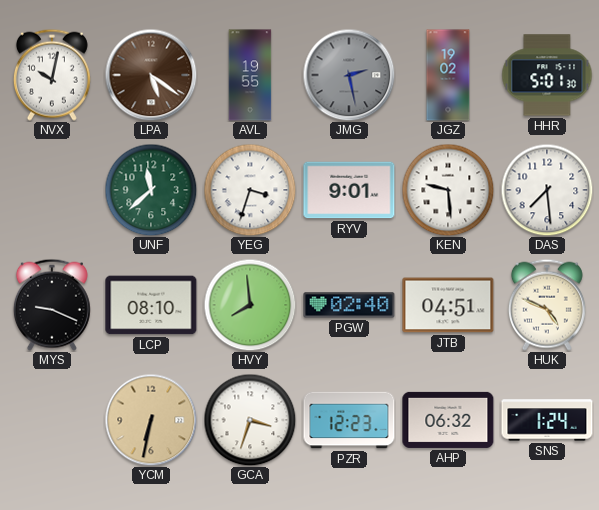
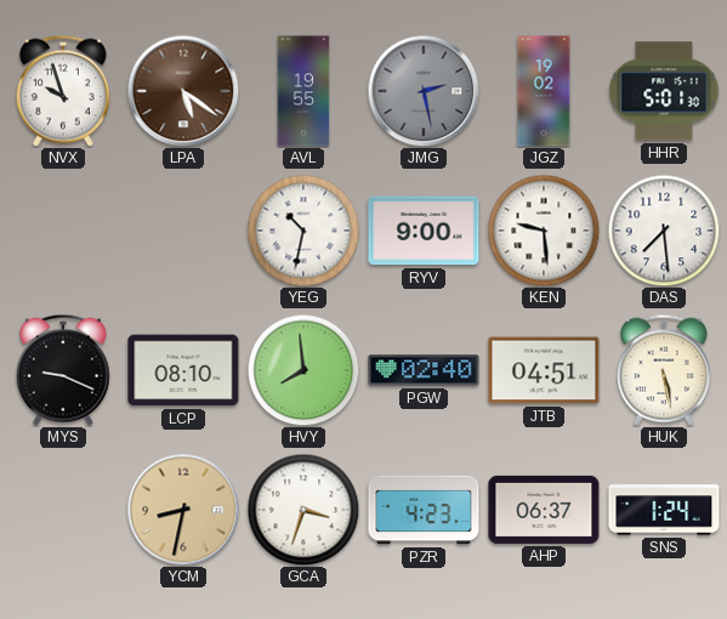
NVX: 10:02 -> 9:57 (63, 91)
UNF: 11:38 -> none (151, 190)
YEG: 3:33 -> 10:32 (303, 231)
RYV: 9:01 -> 9:00 (424, 231)
HUK: 4:49 -> 5:28 (664, 370)
YCM: 6:32 -> 8:32 (183, 510)
PZR: 12:23 -> 4:23 (424, 510)
AHP: 06:32 -> 06:37 (544, 510)
